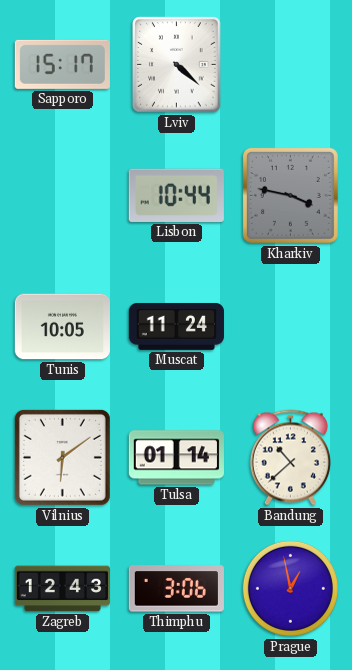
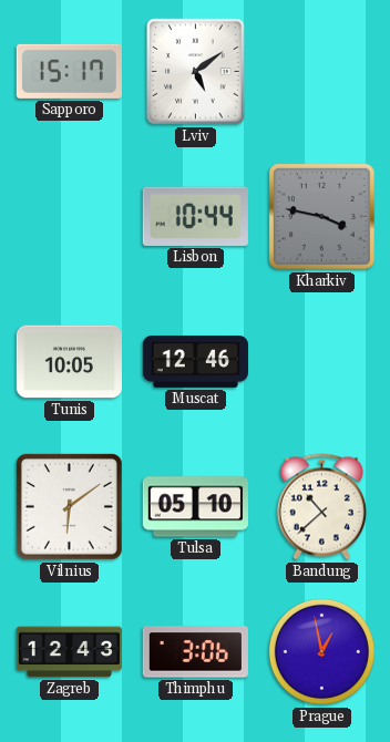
Lviv: 4:22 -> 5:09 (196, 72)
Muscat: 11:24 -> 12:46 (195, 361)
Tulsa: 01:14 -> 05:10 (195, 507)
